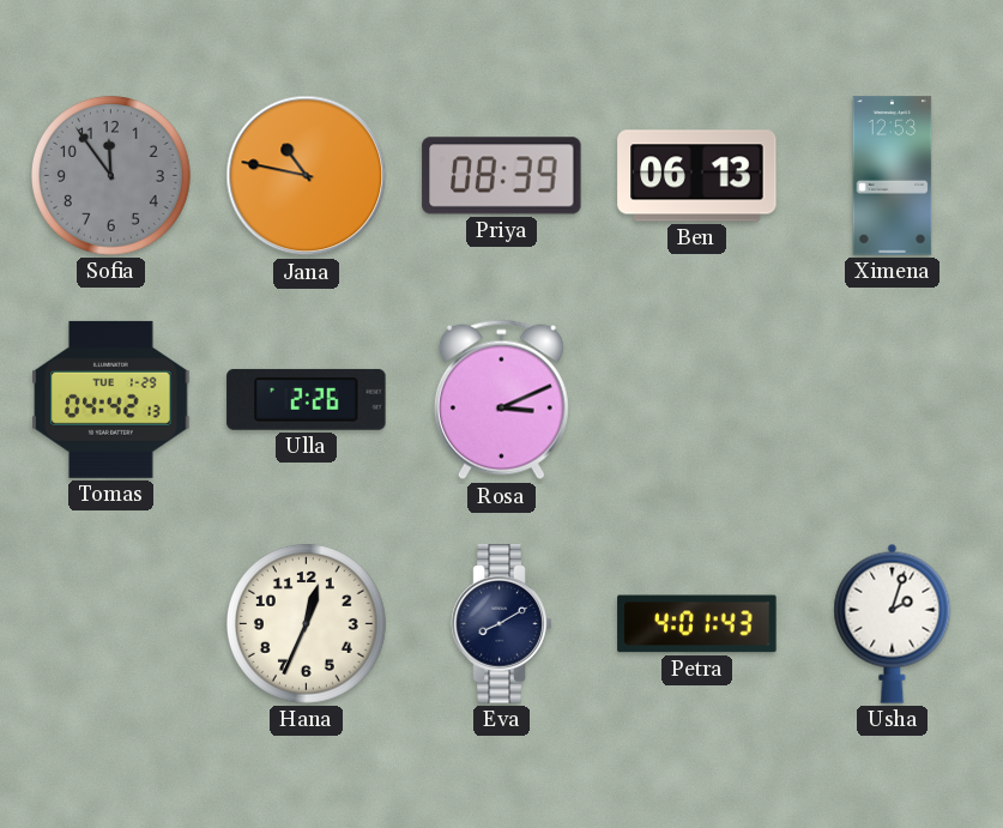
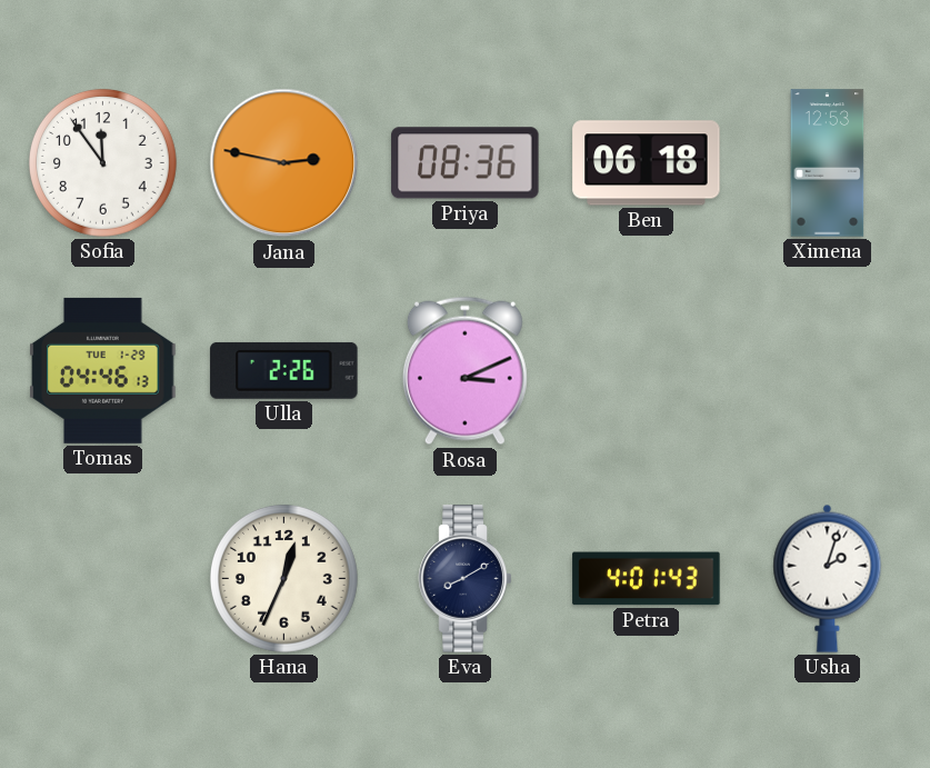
Sofia dial: grey -> white (102, 162)
Jana: 10:47 -> 2:47 (284, 163)
Priya: 08:39 -> 08:36 (466, 163)
Ben: 06:13 -> 06:18 (647, 163)
Tomas: 04:42 -> 04:46 (103, 370)
